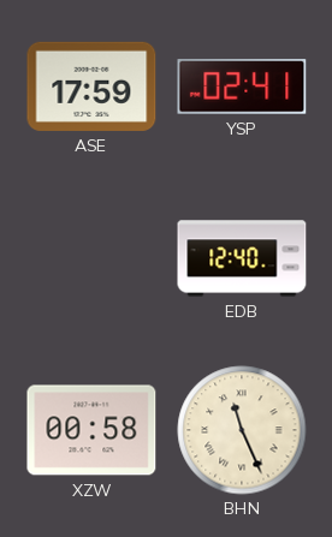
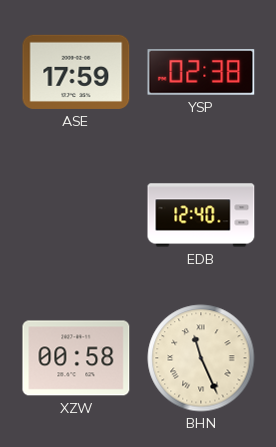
YSP: 02:41 -> 02:38 (201, 72)
